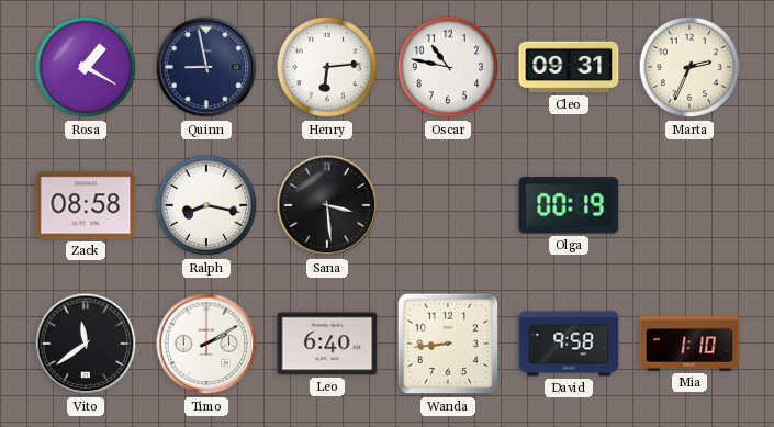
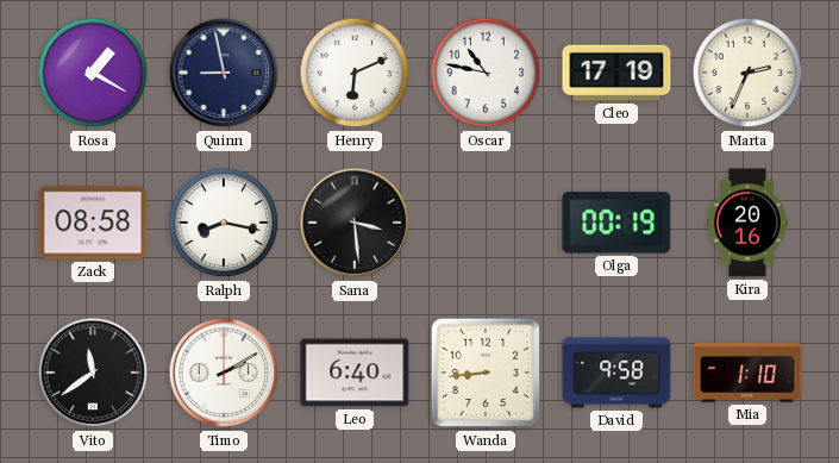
Henry: 6:14 -> 6:11 (355, 73)
Cleo: 09:31 -> 17:19 (616, 73)
Kira: none -> 20:16 (747, 223)
